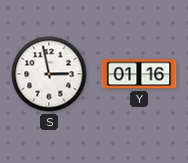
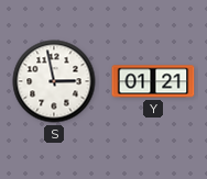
Y: 01:16 -> 01:21 (153, 81)
